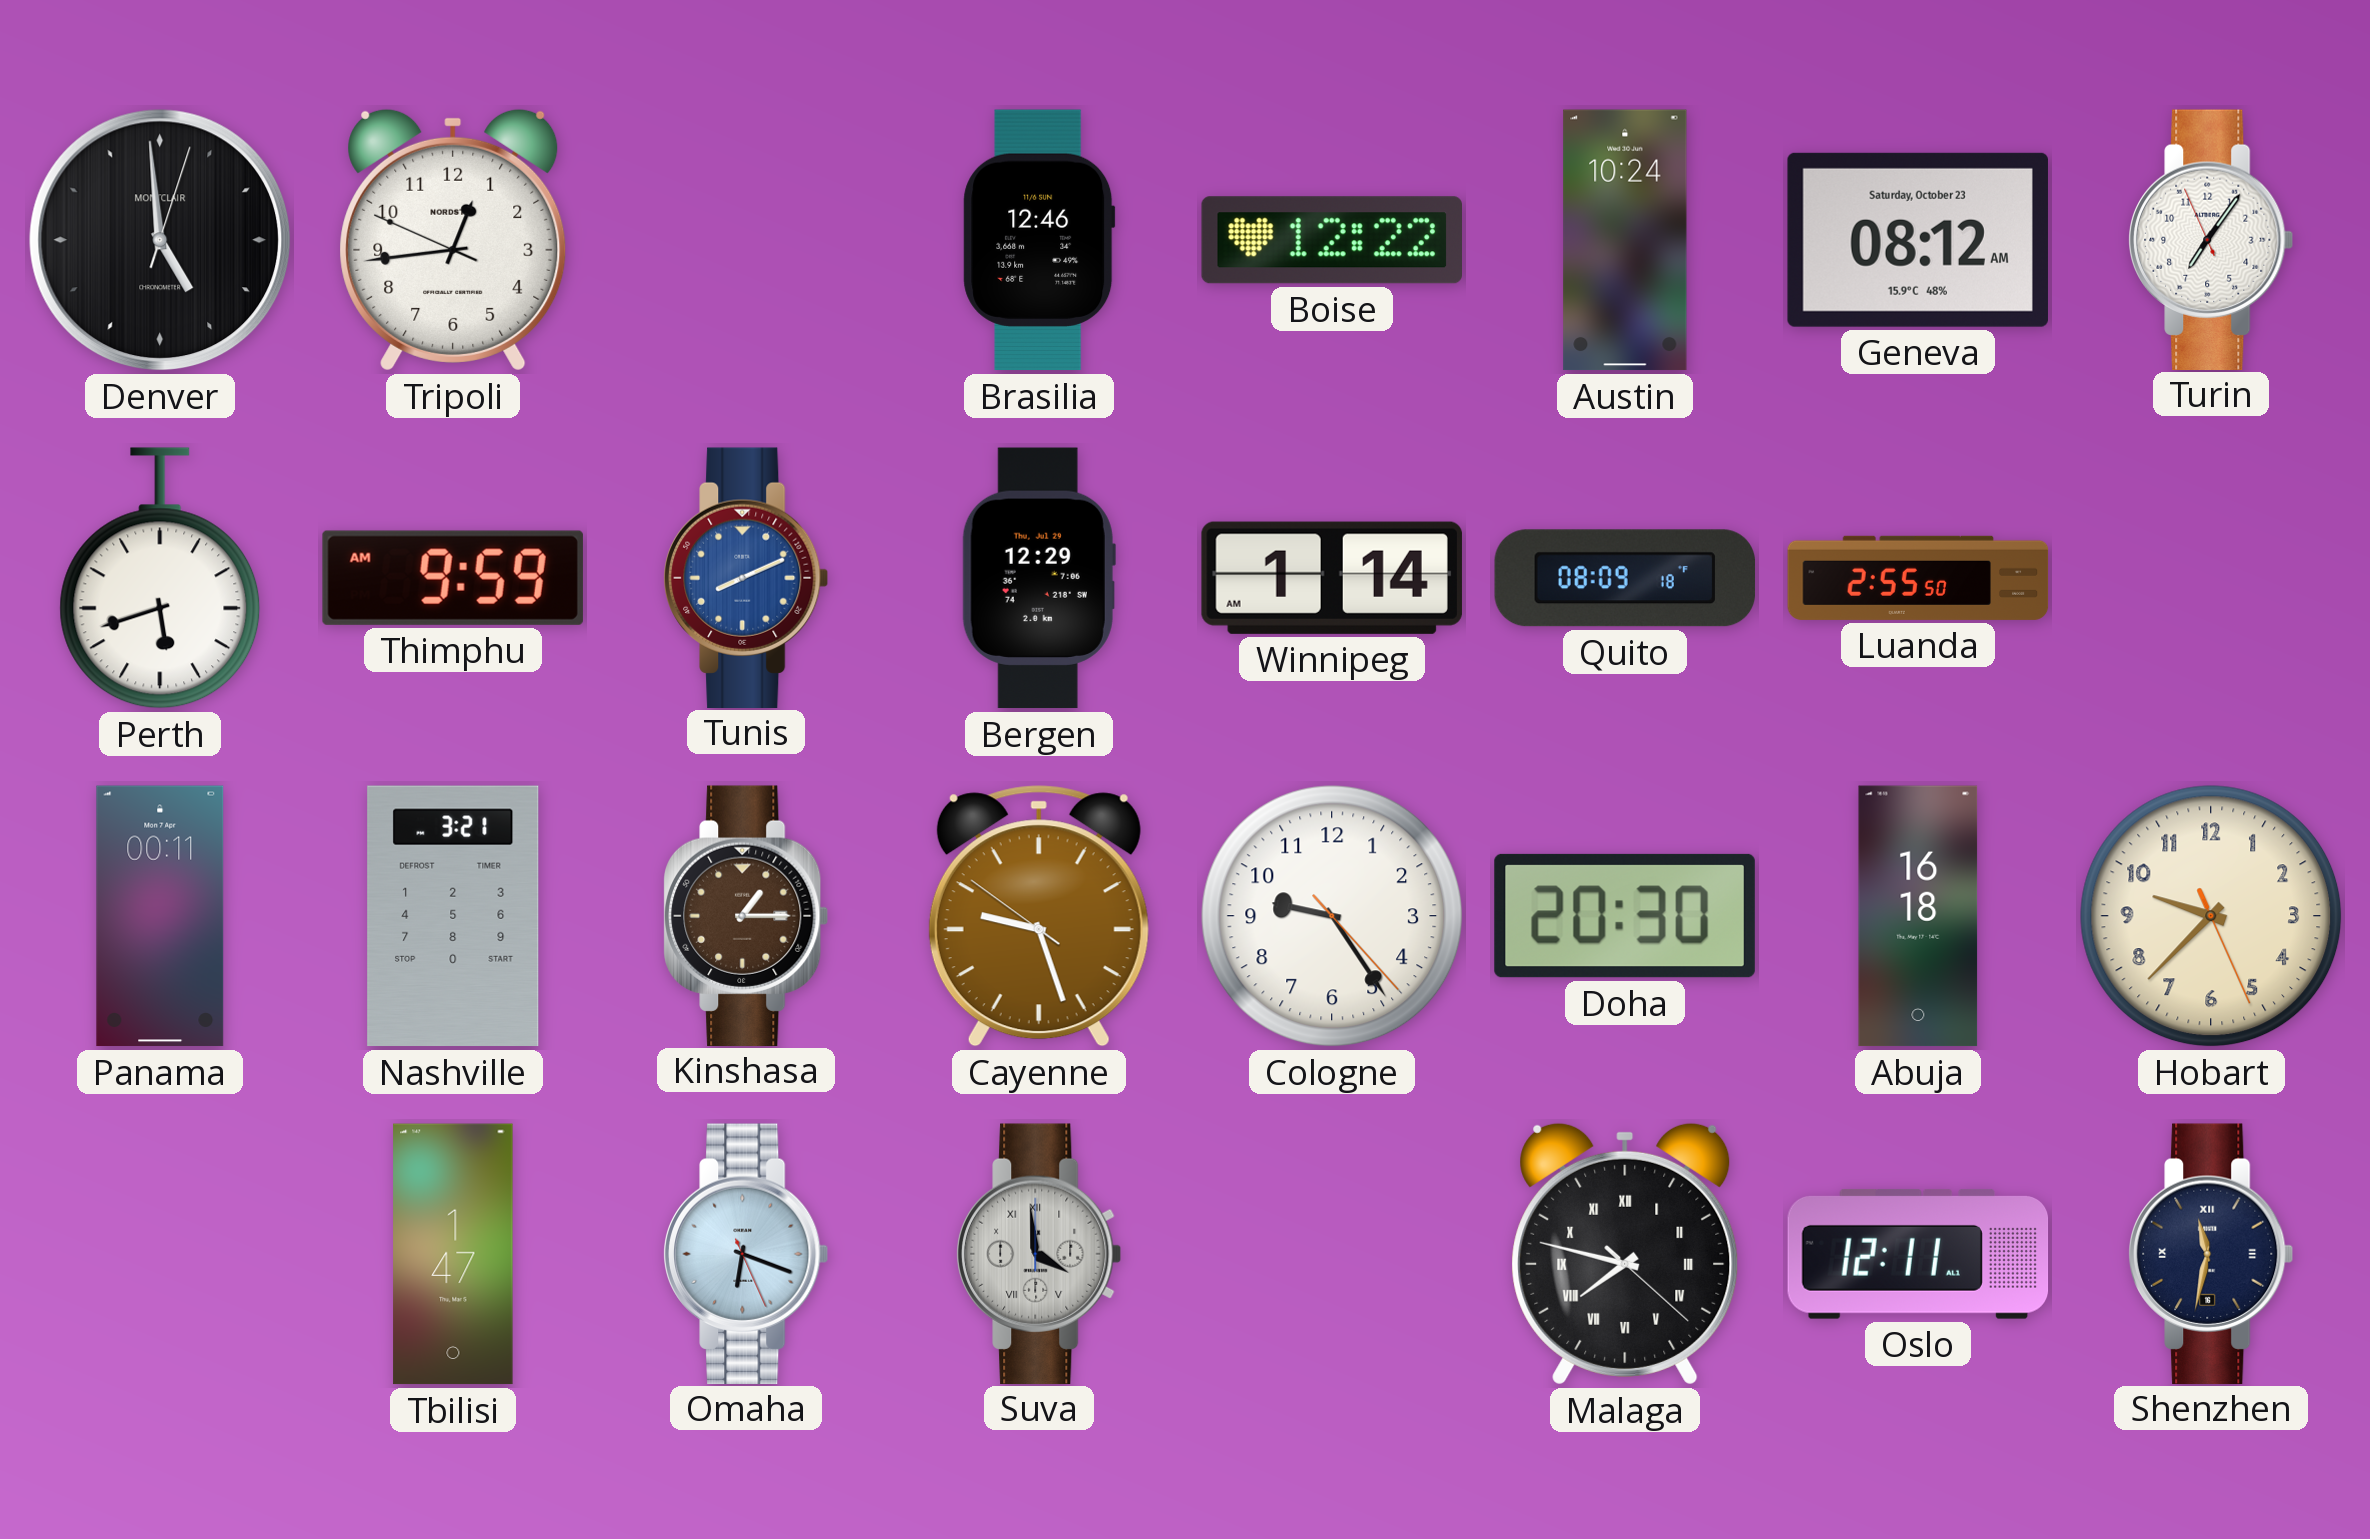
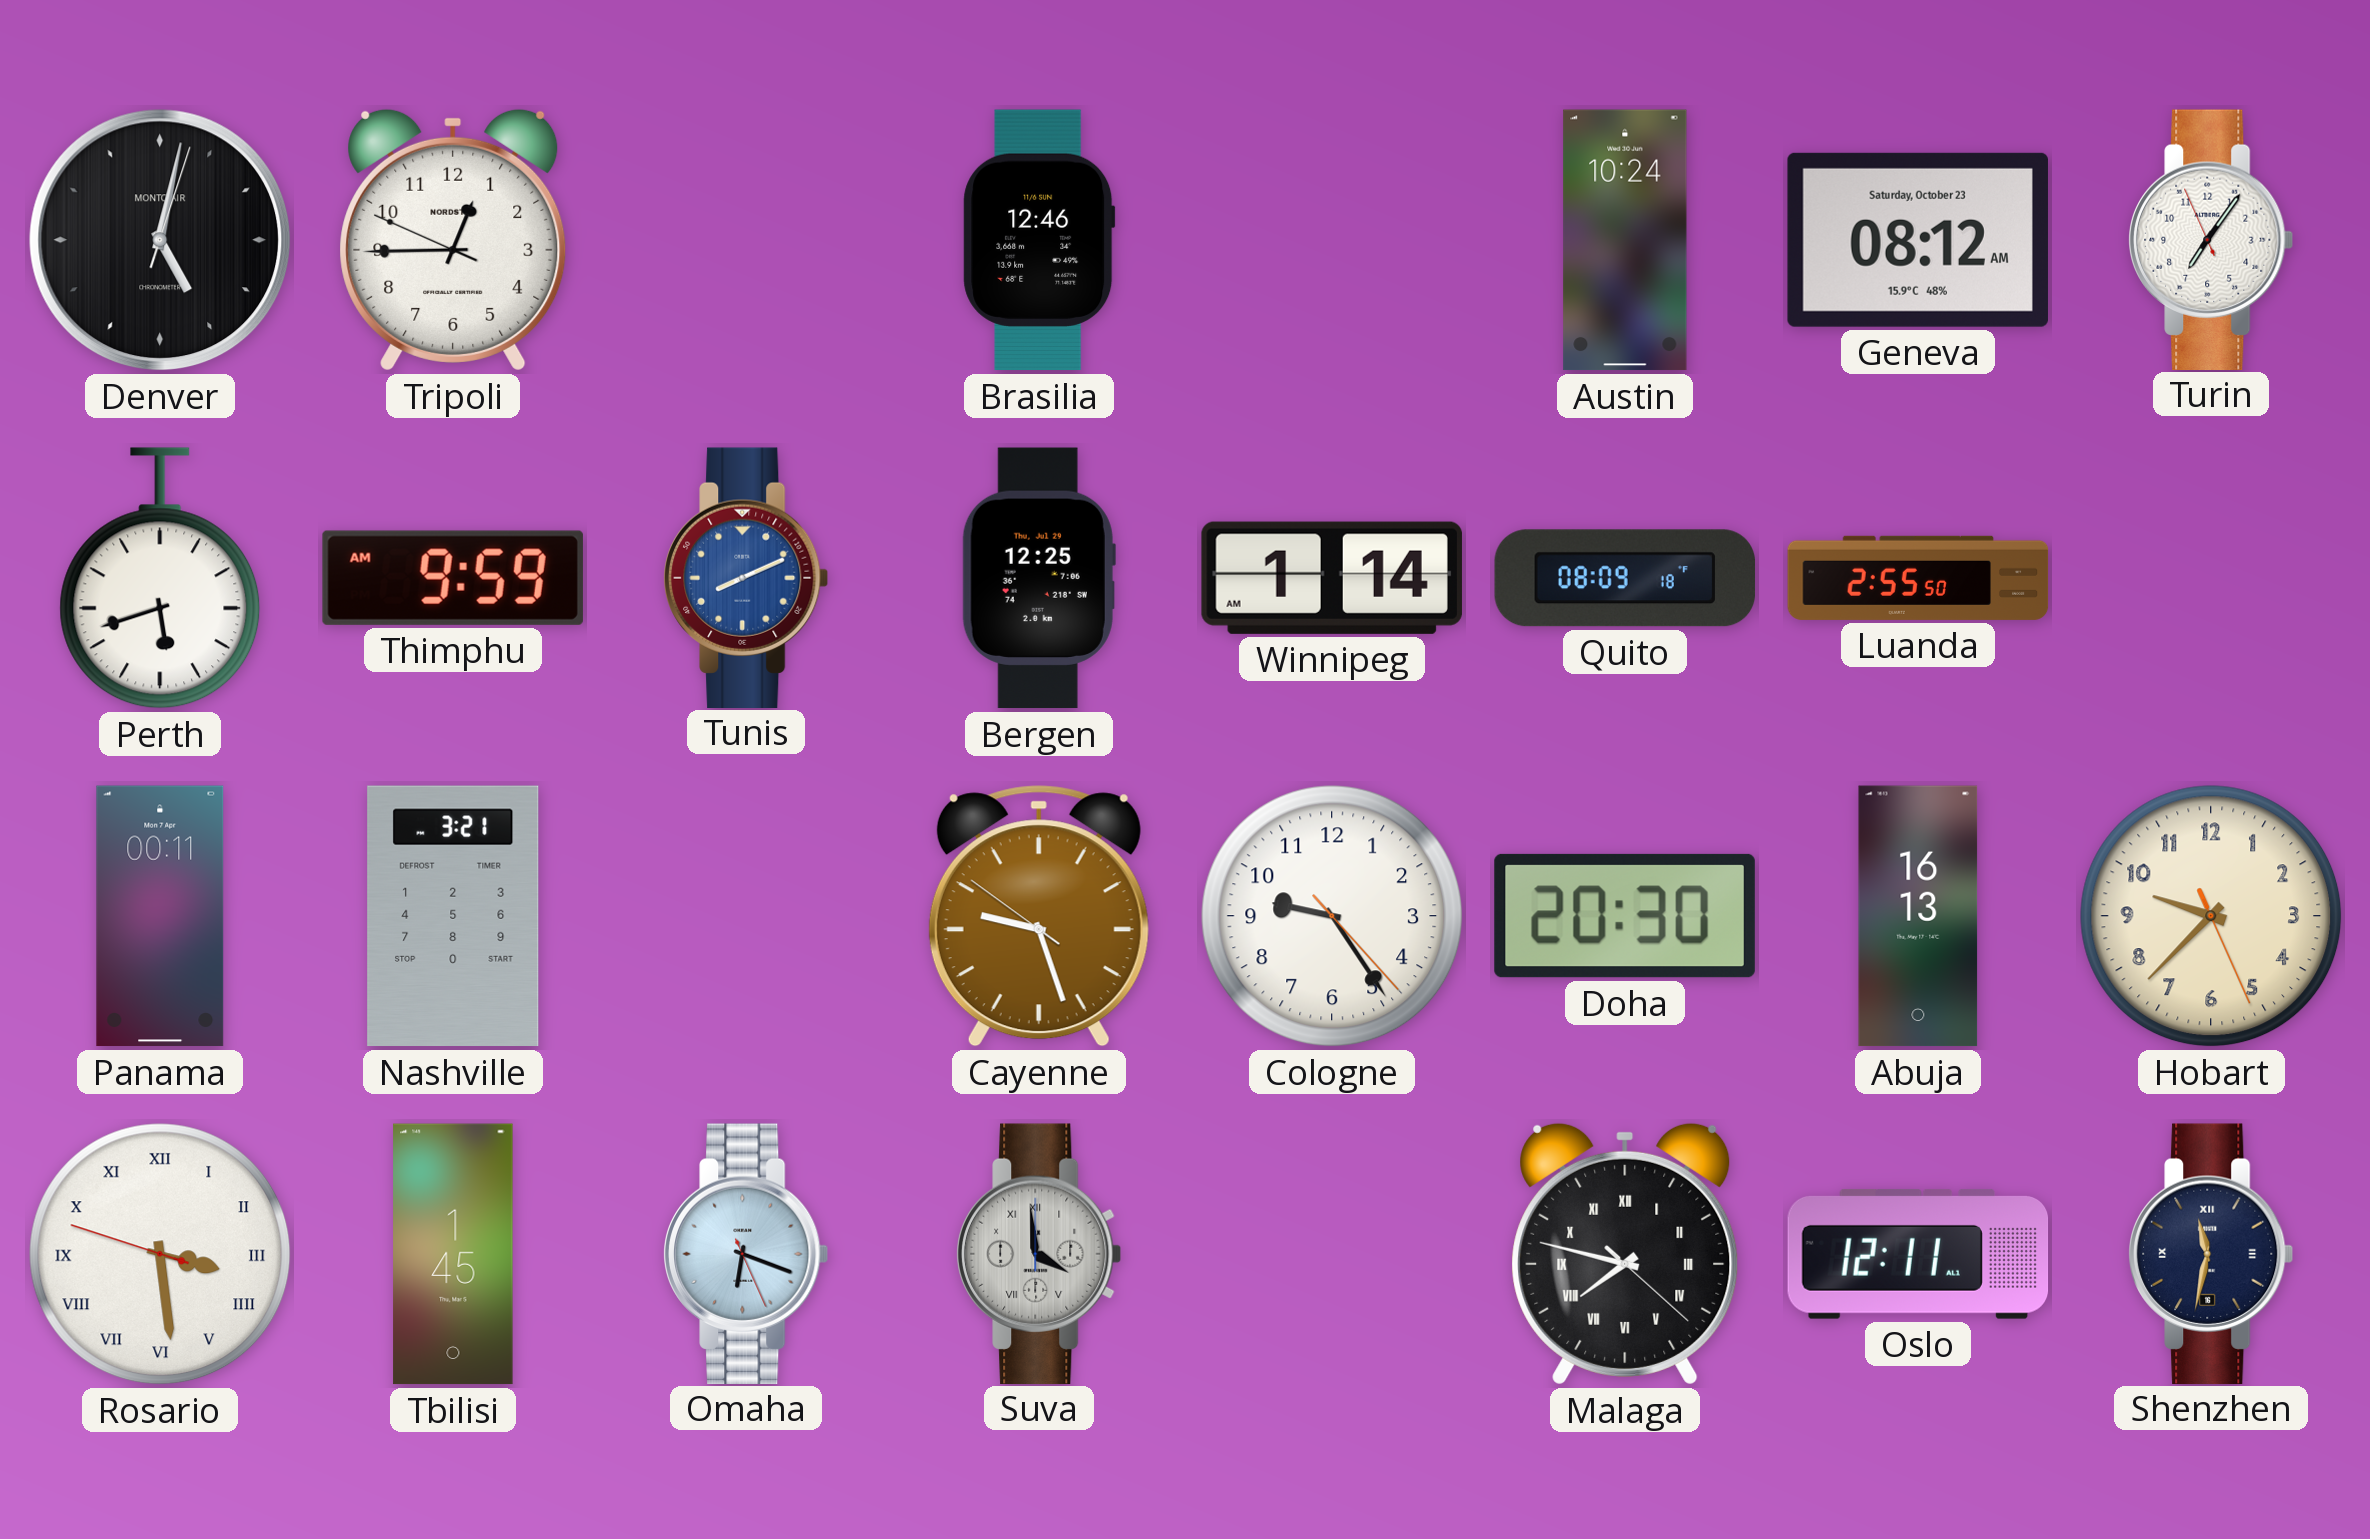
Denver: 4:59 -> 5:02 (160, 240)
Tripoli: 12:43 -> 12:44 (453, 240)
Boise: 12:22 -> none (1331, 240)
Bergen: 12:29 -> 12:25 (1039, 578)
Kinshasa: 1:15 -> none (746, 915)
Abuja: 16:18 -> 16:13 (1918, 916)
Rosario: none -> 3:28 (160, 1254)
Tbilisi: 1:47 -> 1:45 (453, 1254)
